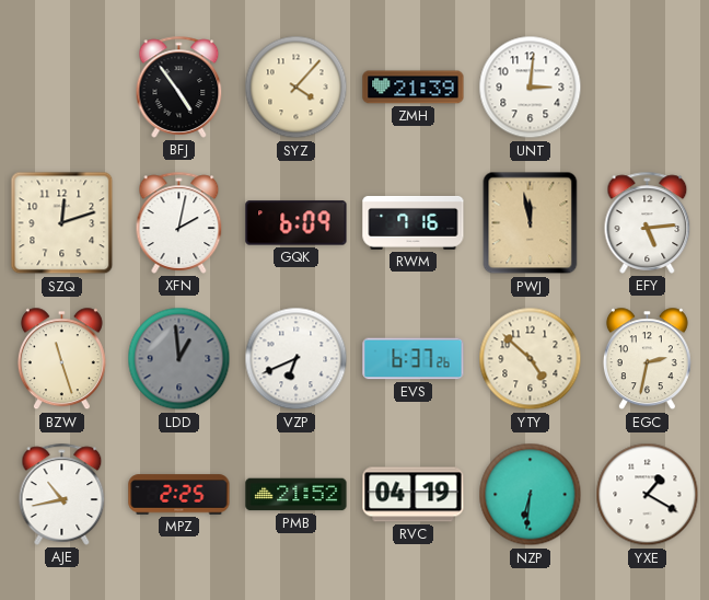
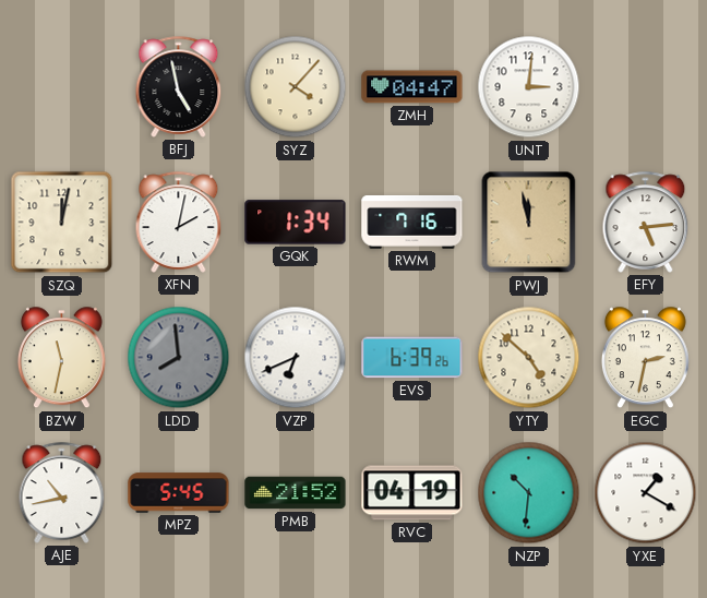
BFJ: 4:54 -> 4:58 (179, 86)
ZMH: 21:39 -> 04:47 (412, 87)
SZQ: 12:12 -> 12:02 (62, 223)
GQK: 6:09 -> 1:34 (296, 223)
BZW: 11:27 -> 11:32 (61, 358)
LDD: 12:59 -> 7:59 (179, 358)
EVS: 6:37 -> 6:39 (412, 358)
MPZ: 2:25 -> 5:45 (179, 493)
NZP: 6:31 -> 10:31 (529, 493)
